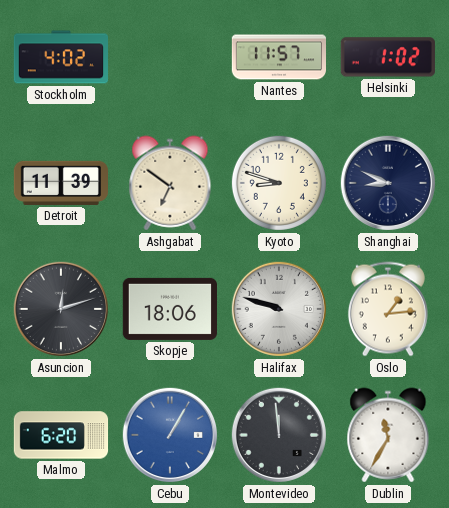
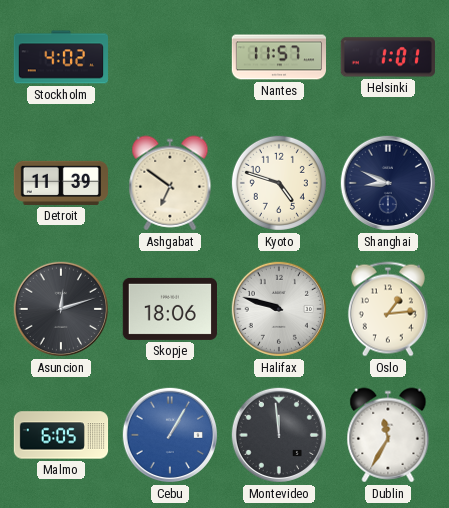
Helsinki: 1:02 -> 1:01 (388, 57)
Kyoto: 8:48 -> 4:48 (279, 183)
Malmo: 6:20 -> 6:05 (61, 435)
